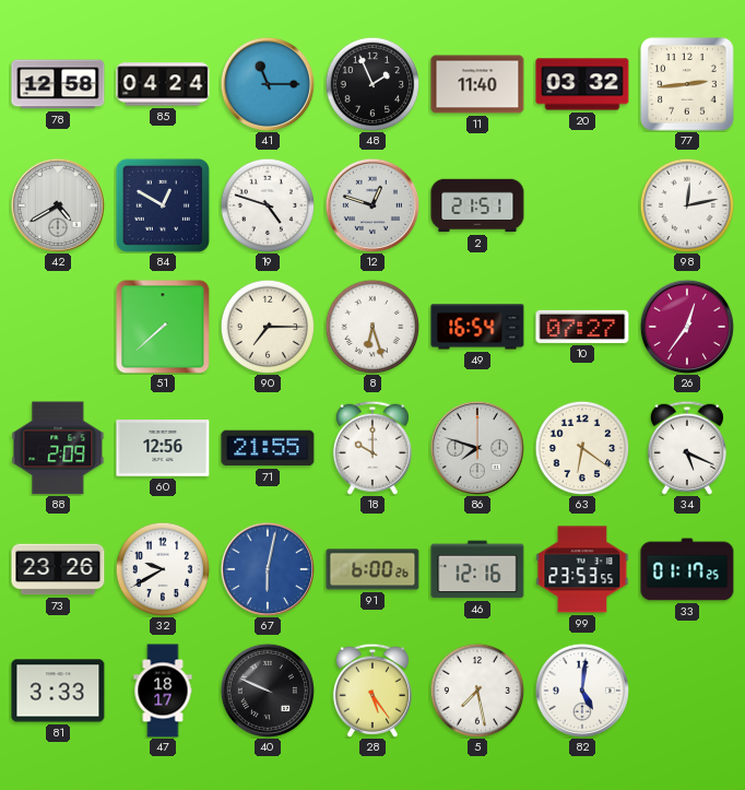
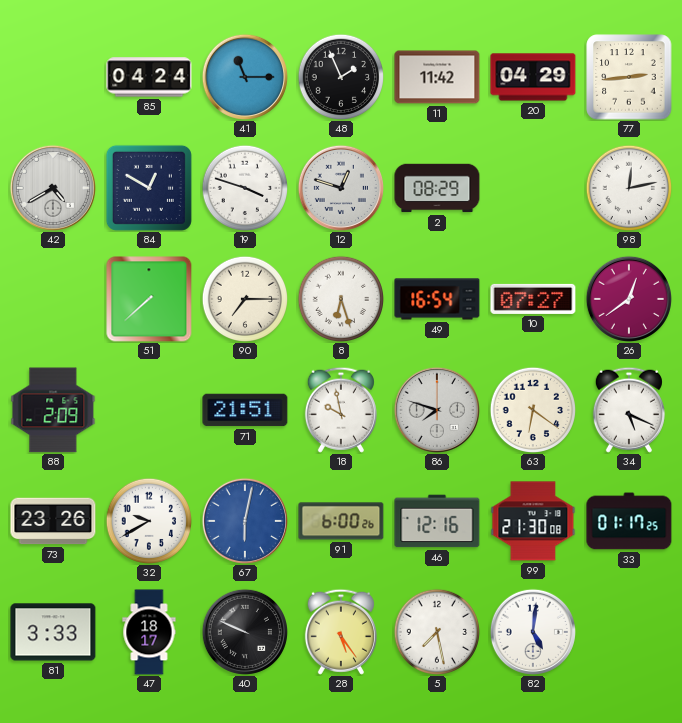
78: 12:58 -> none (58, 84)
11: 11:40 -> 11:42 (437, 77)
20: 03:32 -> 04:29 (533, 77)
19: 4:48 -> 3:48 (245, 188)
2: 21:51 -> 08:29 (437, 188)
26: 12:36 -> 12:39 (629, 299)
60: 12:56 -> none (163, 449)
71: 21:55 -> 21:51 (245, 410)
18: 10:00 -> 9:58 (341, 410)
99: 23:53 -> 21:30 (533, 521)
